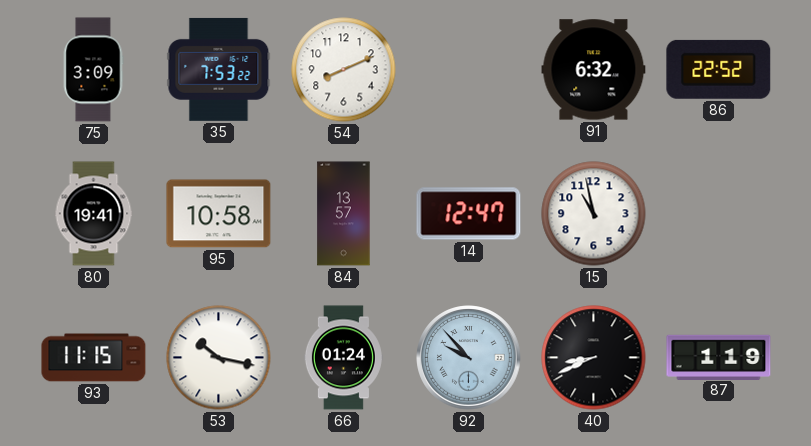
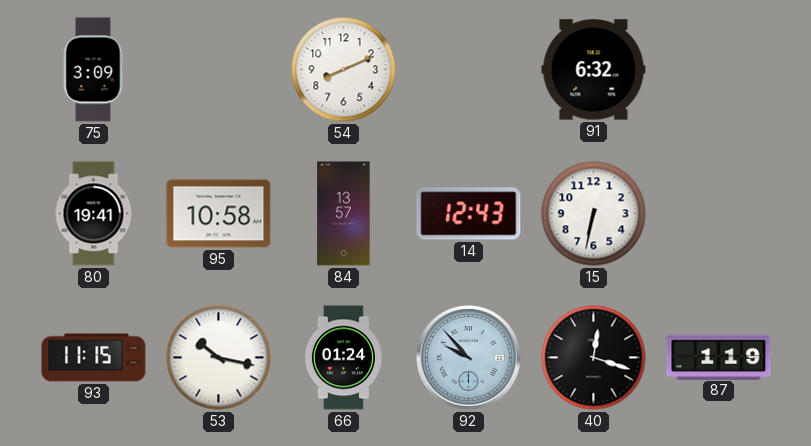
35: 7:53 -> none (219, 69)
86: 22:52 -> none (719, 69)
14: 12:47 -> 12:43 (469, 214)
15: 10:58 -> 6:32 (594, 214)
40: 8:41 -> 12:18 (594, 358)
